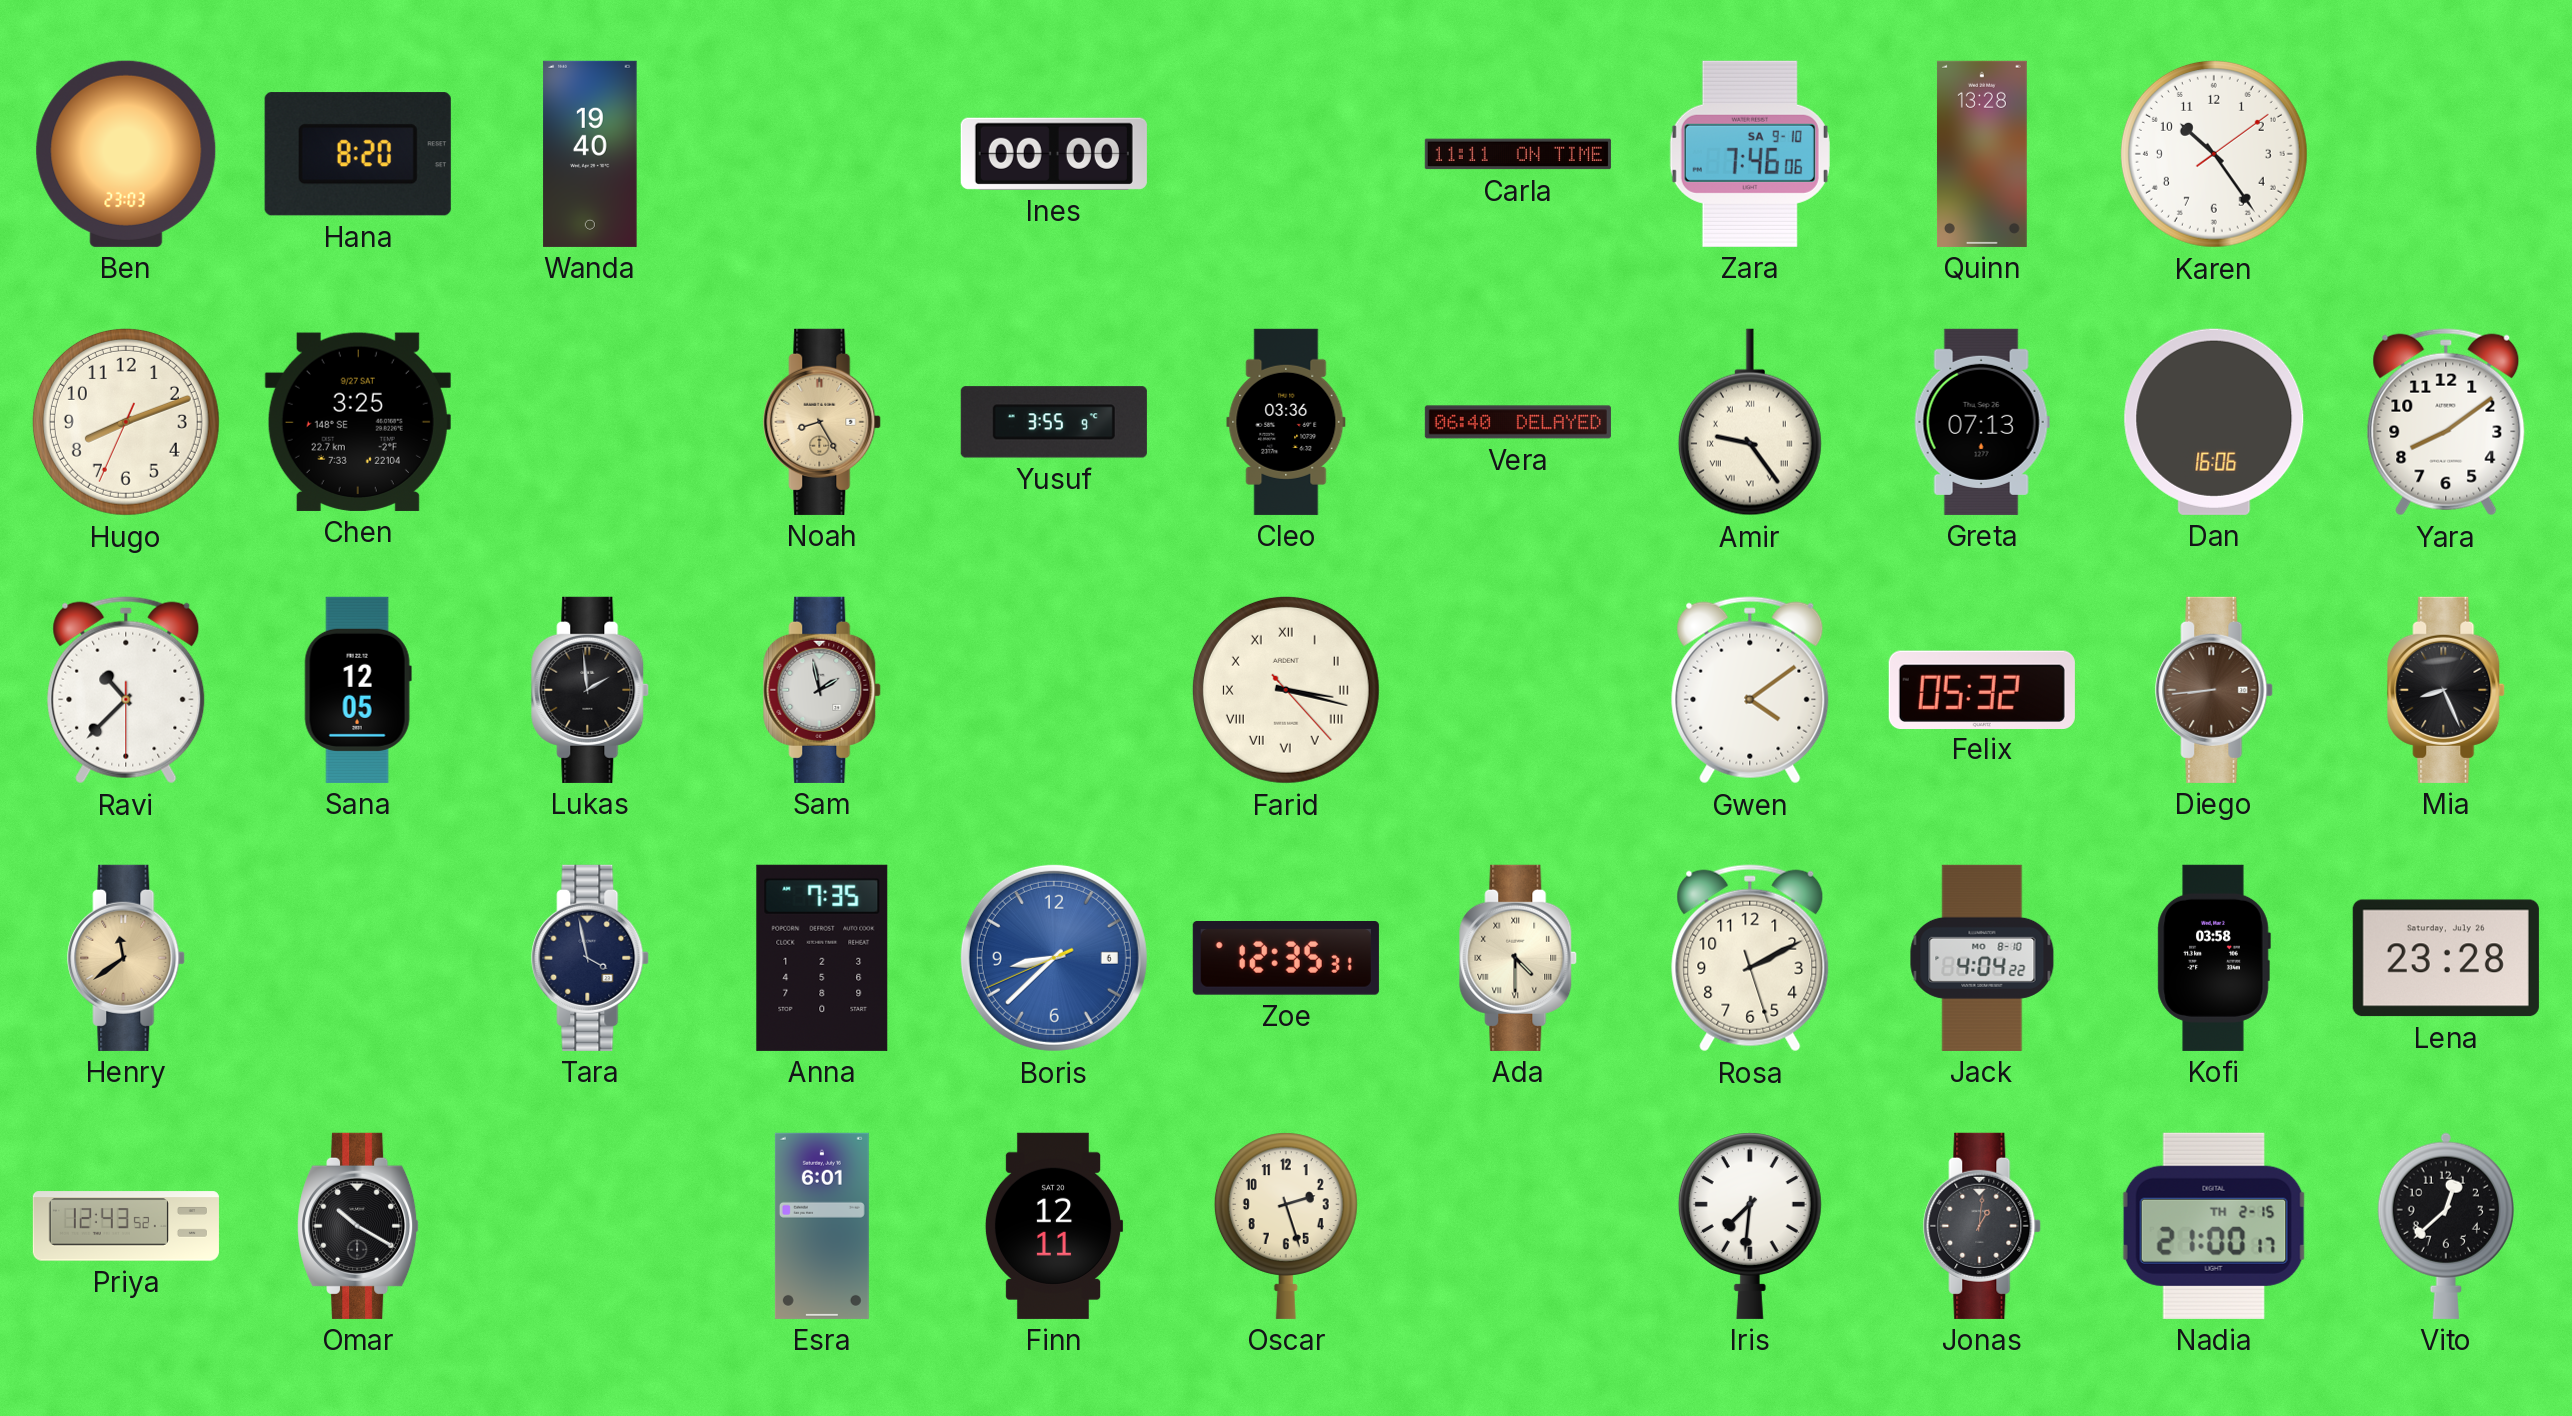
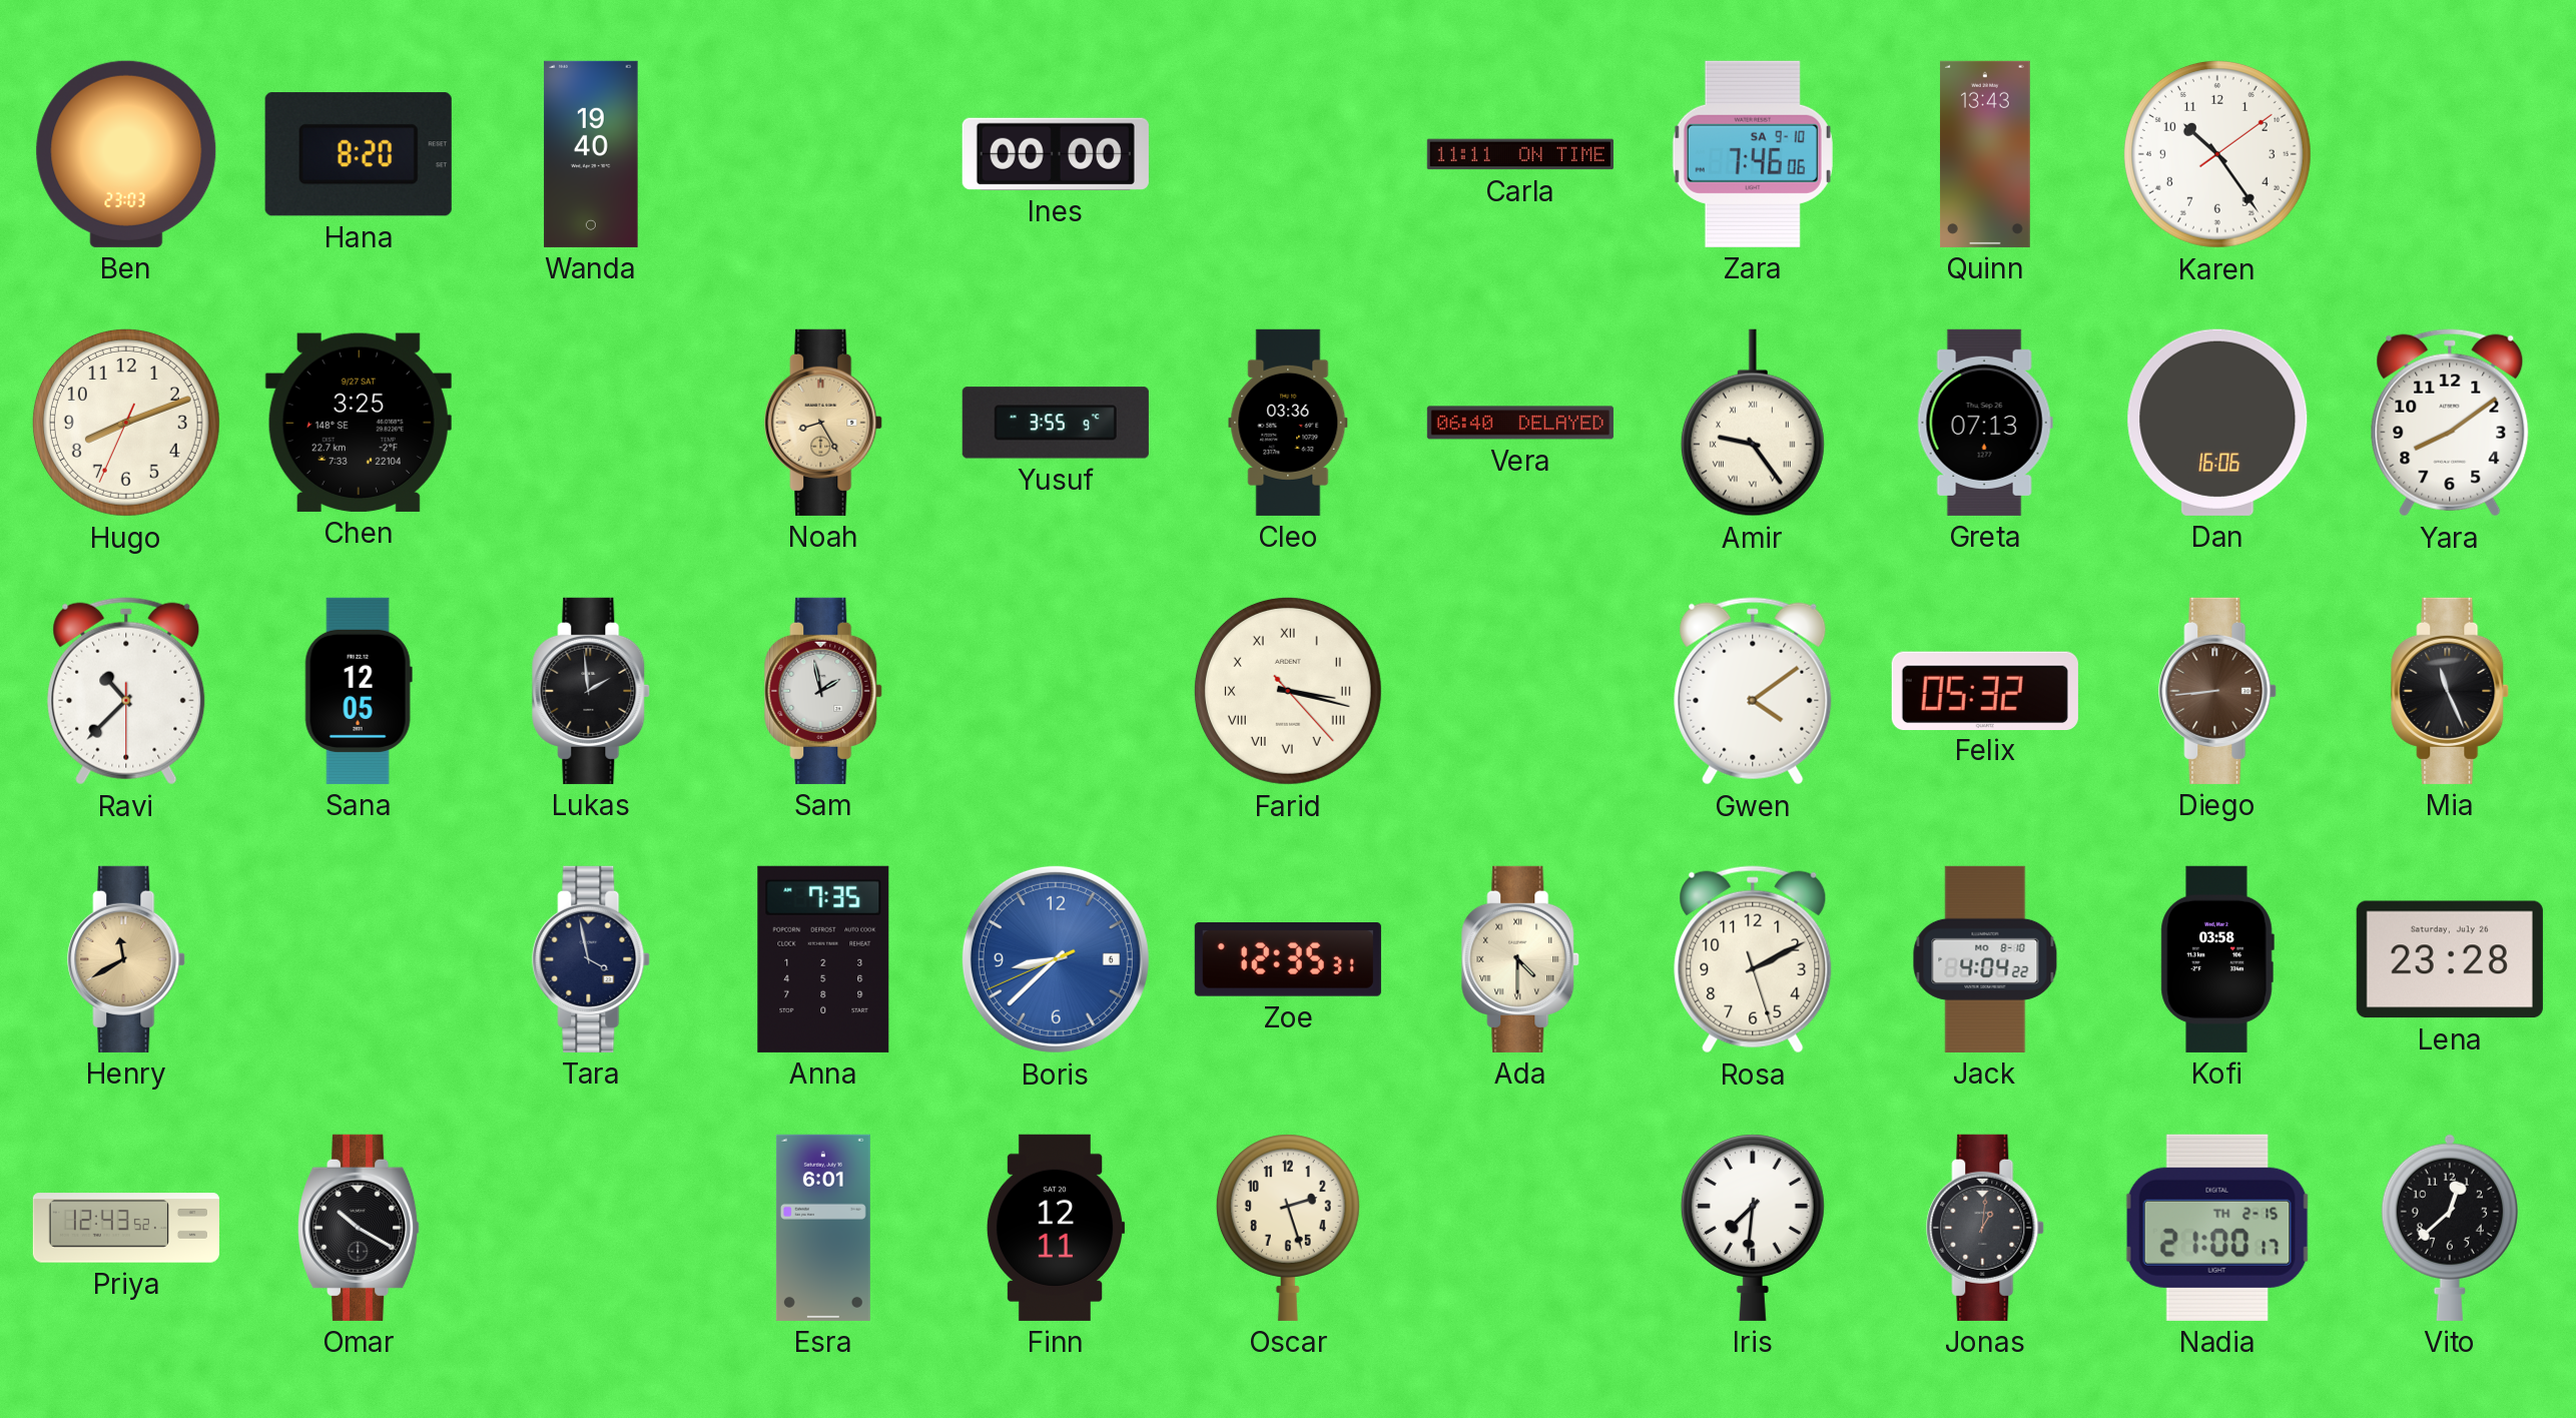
Quinn: 13:28 -> 13:43 (1985, 154)
Mia: 8:26 -> 11:26 (2451, 691)
Henry: 11:39 -> 11:40 (127, 959)
